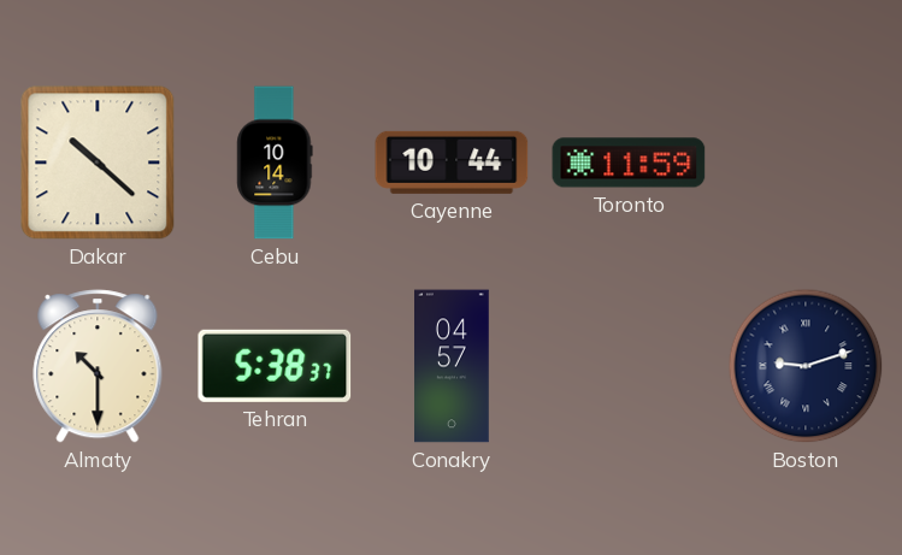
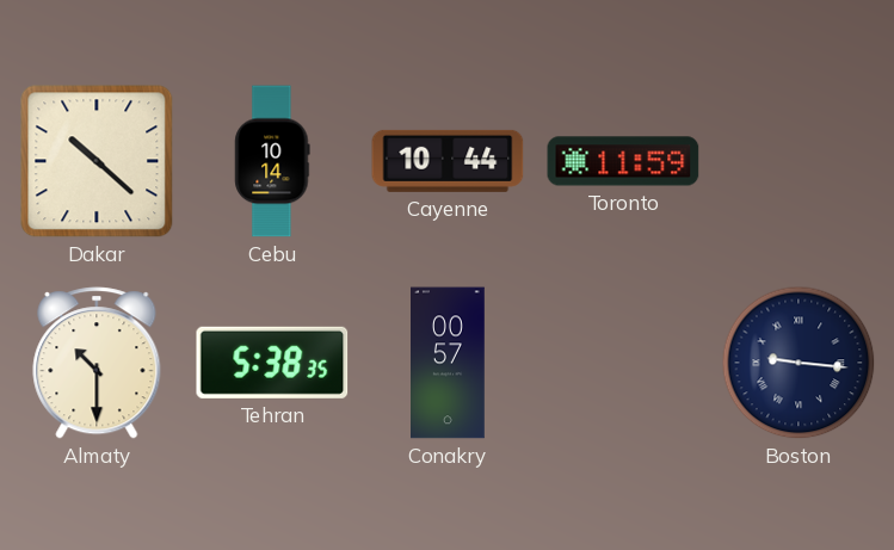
Tehran: 5:38:37 -> 5:38:35 (272, 363)
Conakry: 04:57 -> 00:57 (449, 363)
Boston: 9:12 -> 9:16 (799, 363)
